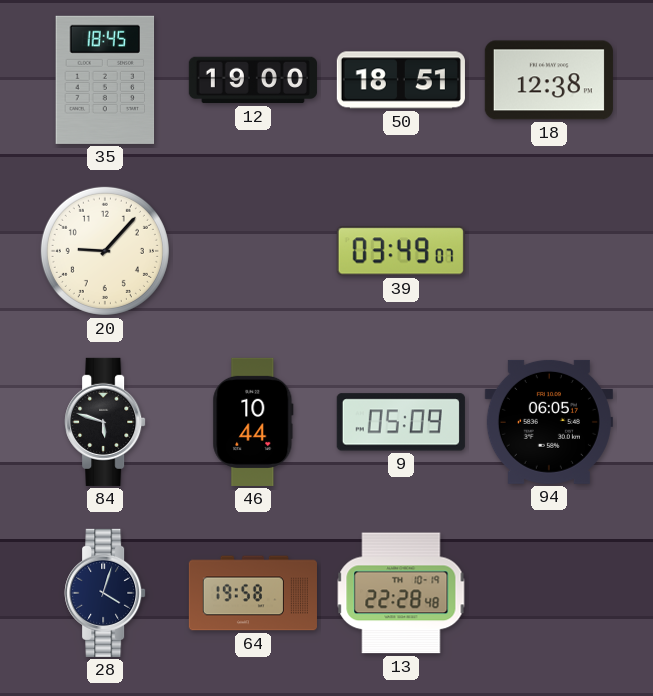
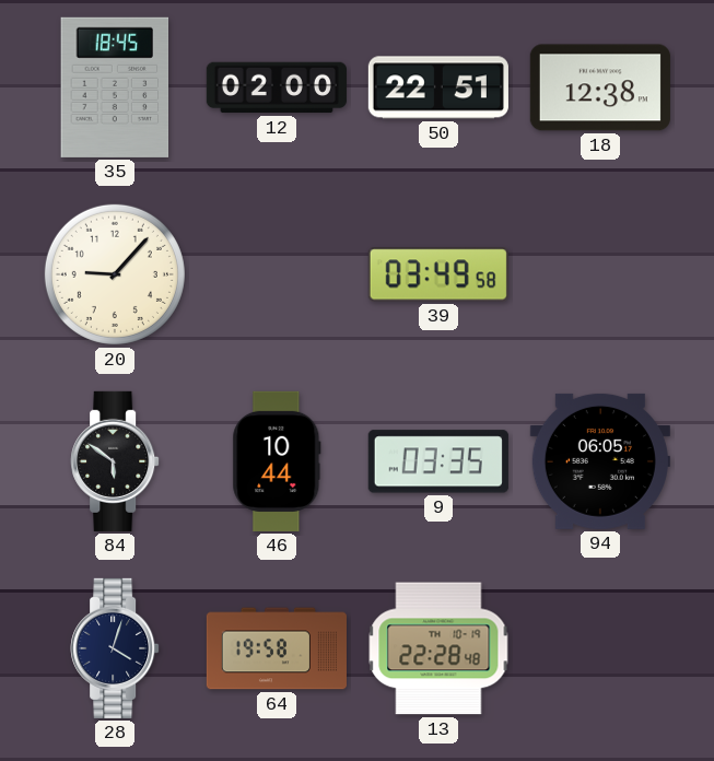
12: 19:00 -> 02:00 (277, 87)
50: 18:51 -> 22:51 (438, 87)
39: 03:49:07 -> 03:49:58 (438, 274)
84: 5:48 -> 5:51 (115, 461)
9: 05:09 -> 03:35 (438, 461)
